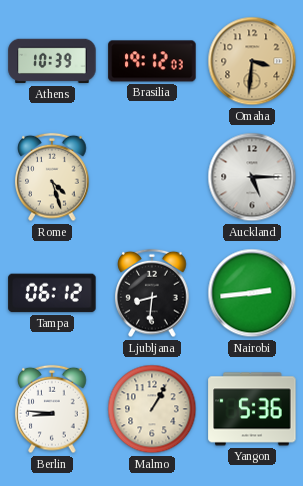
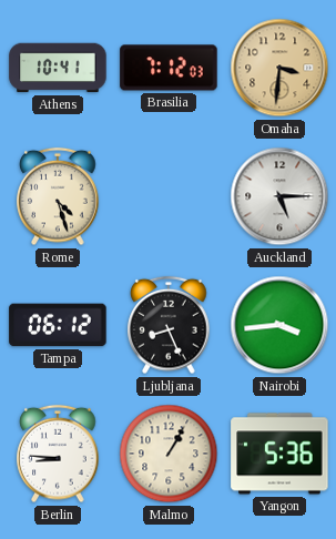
Athens: 10:39 -> 10:41 (58, 68)
Brasilia: 19:12 -> 7:12 (169, 68)
Ljubljana: 8:31 -> 8:26 (169, 325)
Nairobi: 2:44 -> 3:44 (279, 325)
